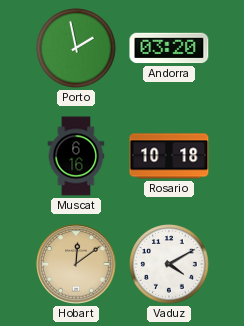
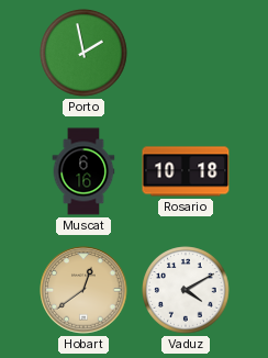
Andorra: 03:20 -> none (169, 48)
Hobart: 12:09 -> 12:39 (83, 290)
